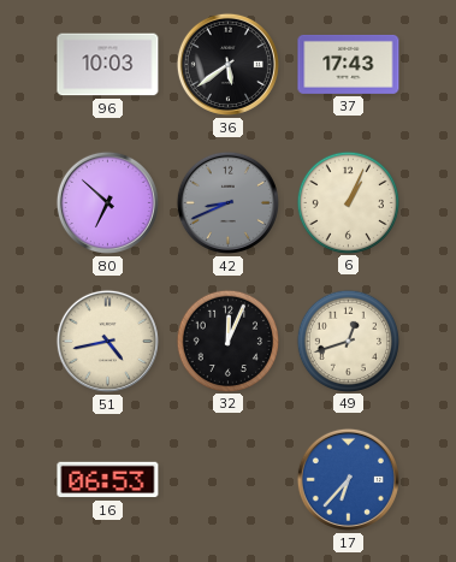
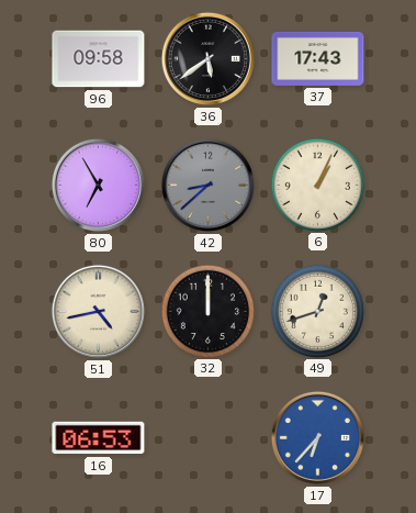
96: 10:03 -> 09:58 (99, 59)
80: 6:52 -> 6:55 (98, 185)
42: 8:41 -> 8:38 (207, 185)
32: 12:04 -> 12:00 (207, 311)
